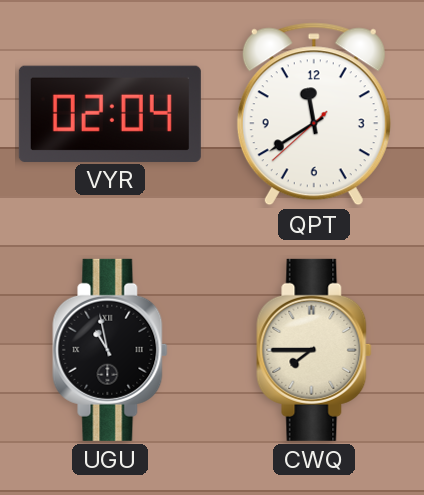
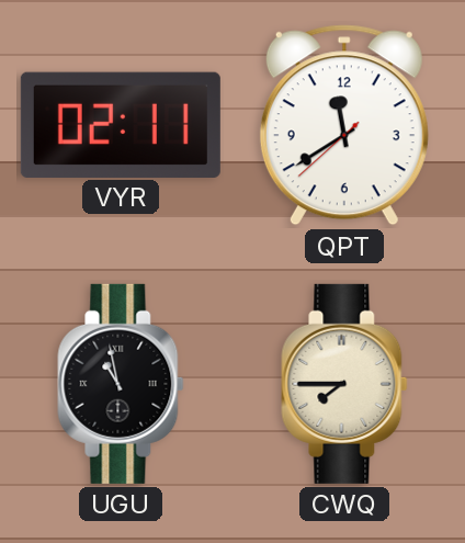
VYR: 02:04 -> 02:11 (121, 124)
